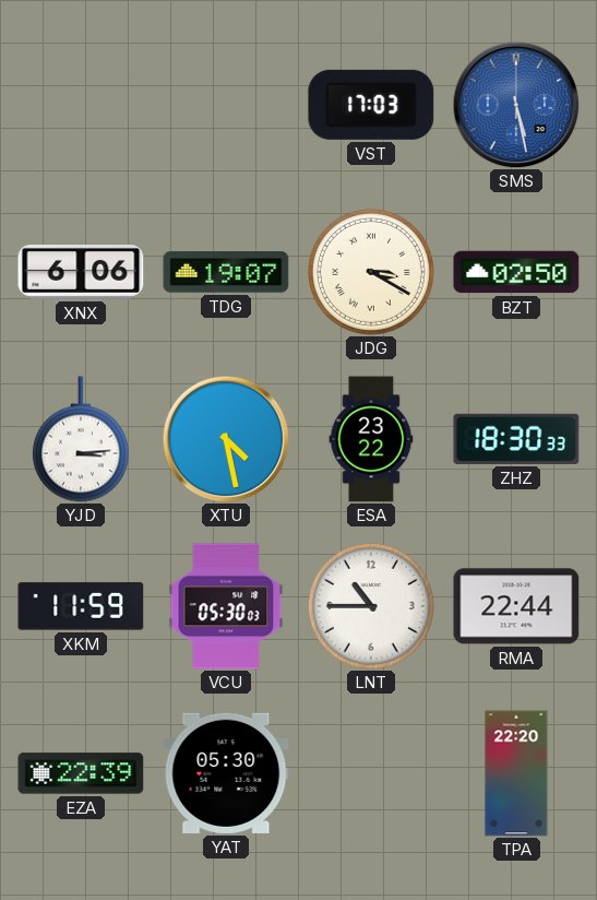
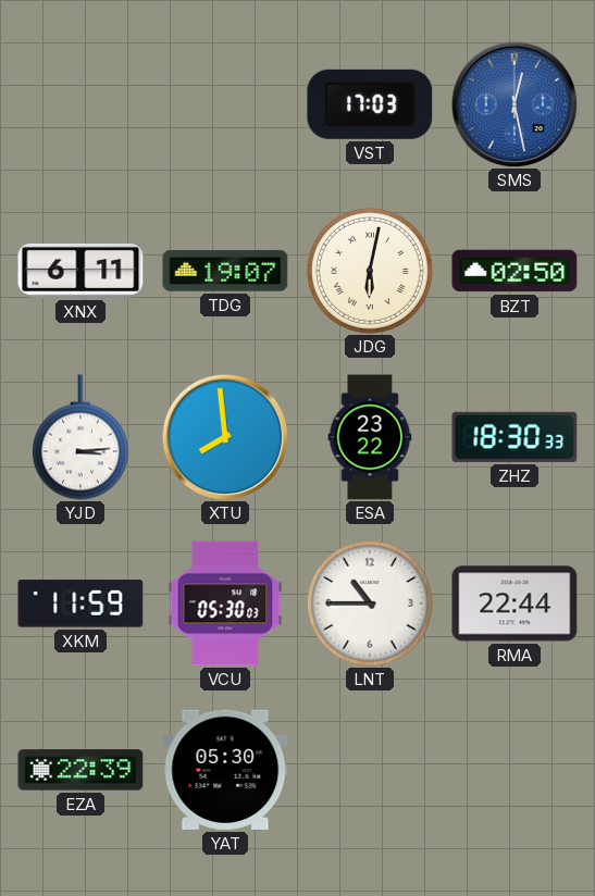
SMS: 5:28 -> 12:28 (515, 104)
XNX: 6:06 -> 6:11 (80, 271)
JDG: 3:20 -> 6:02 (370, 271)
XTU: 4:28 -> 7:59 (225, 437)
TPA: 22:20 -> none (516, 773)
